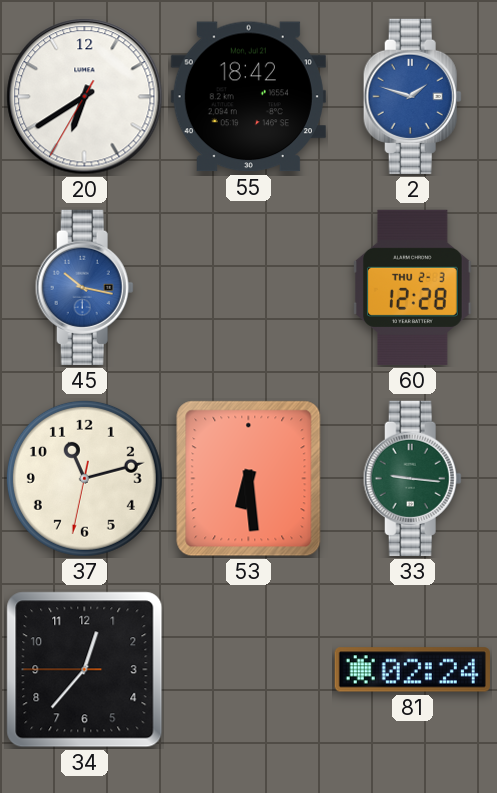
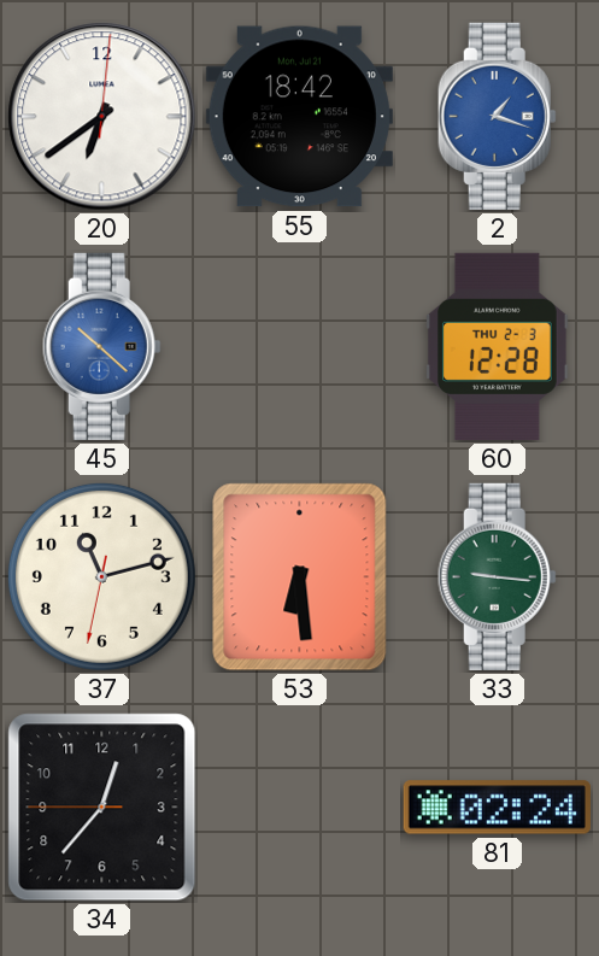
20: 6:39:35 -> 6:39:01 (102, 117)
2: 1:48 -> 1:18 (497, 116)
45: 10:17 -> 10:22 (101, 346)
